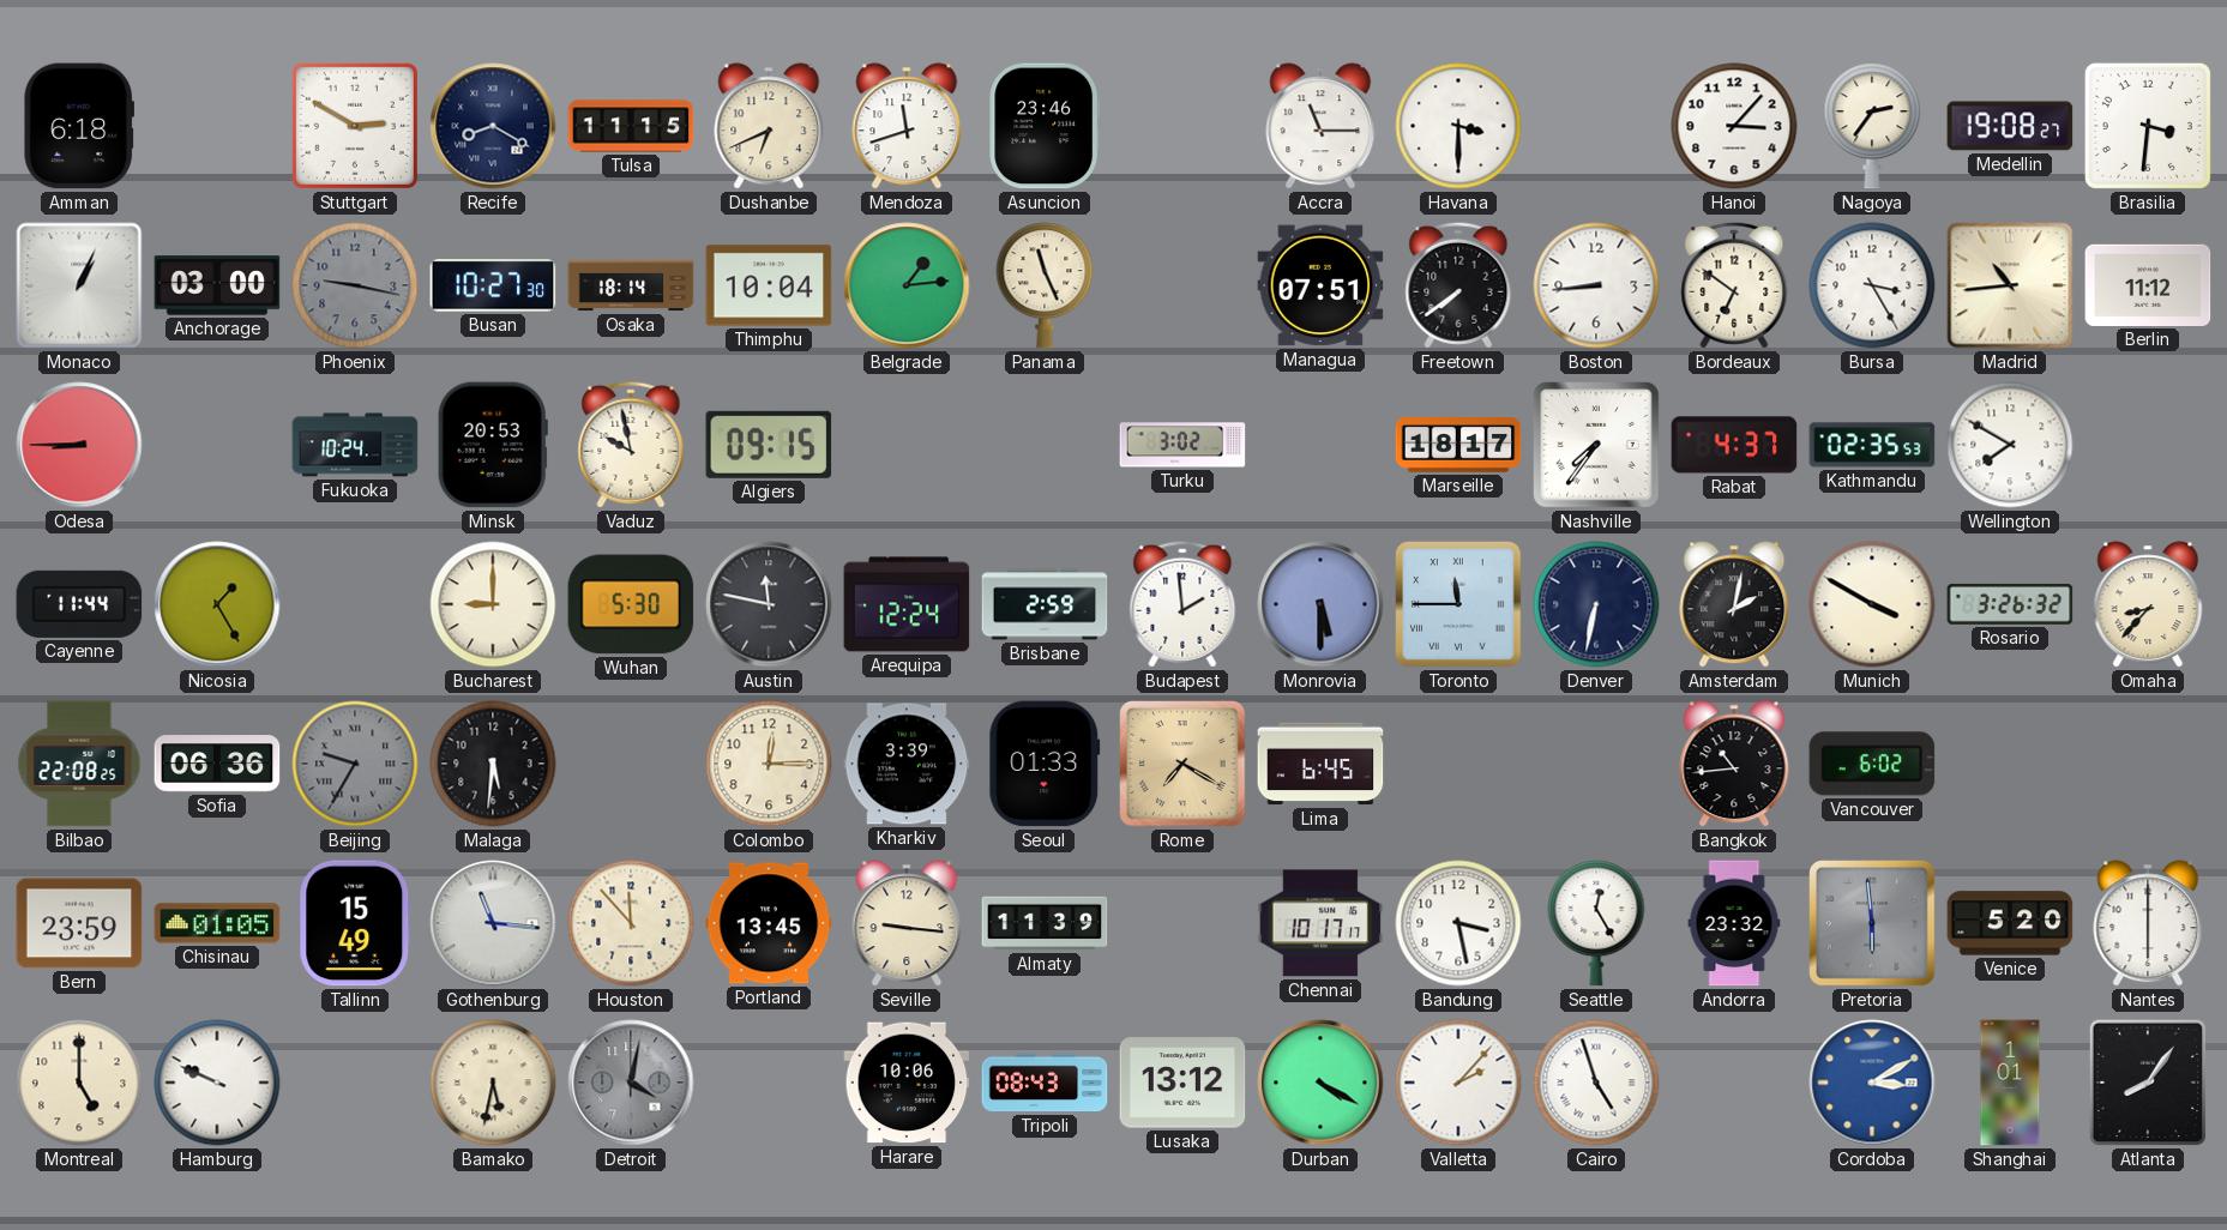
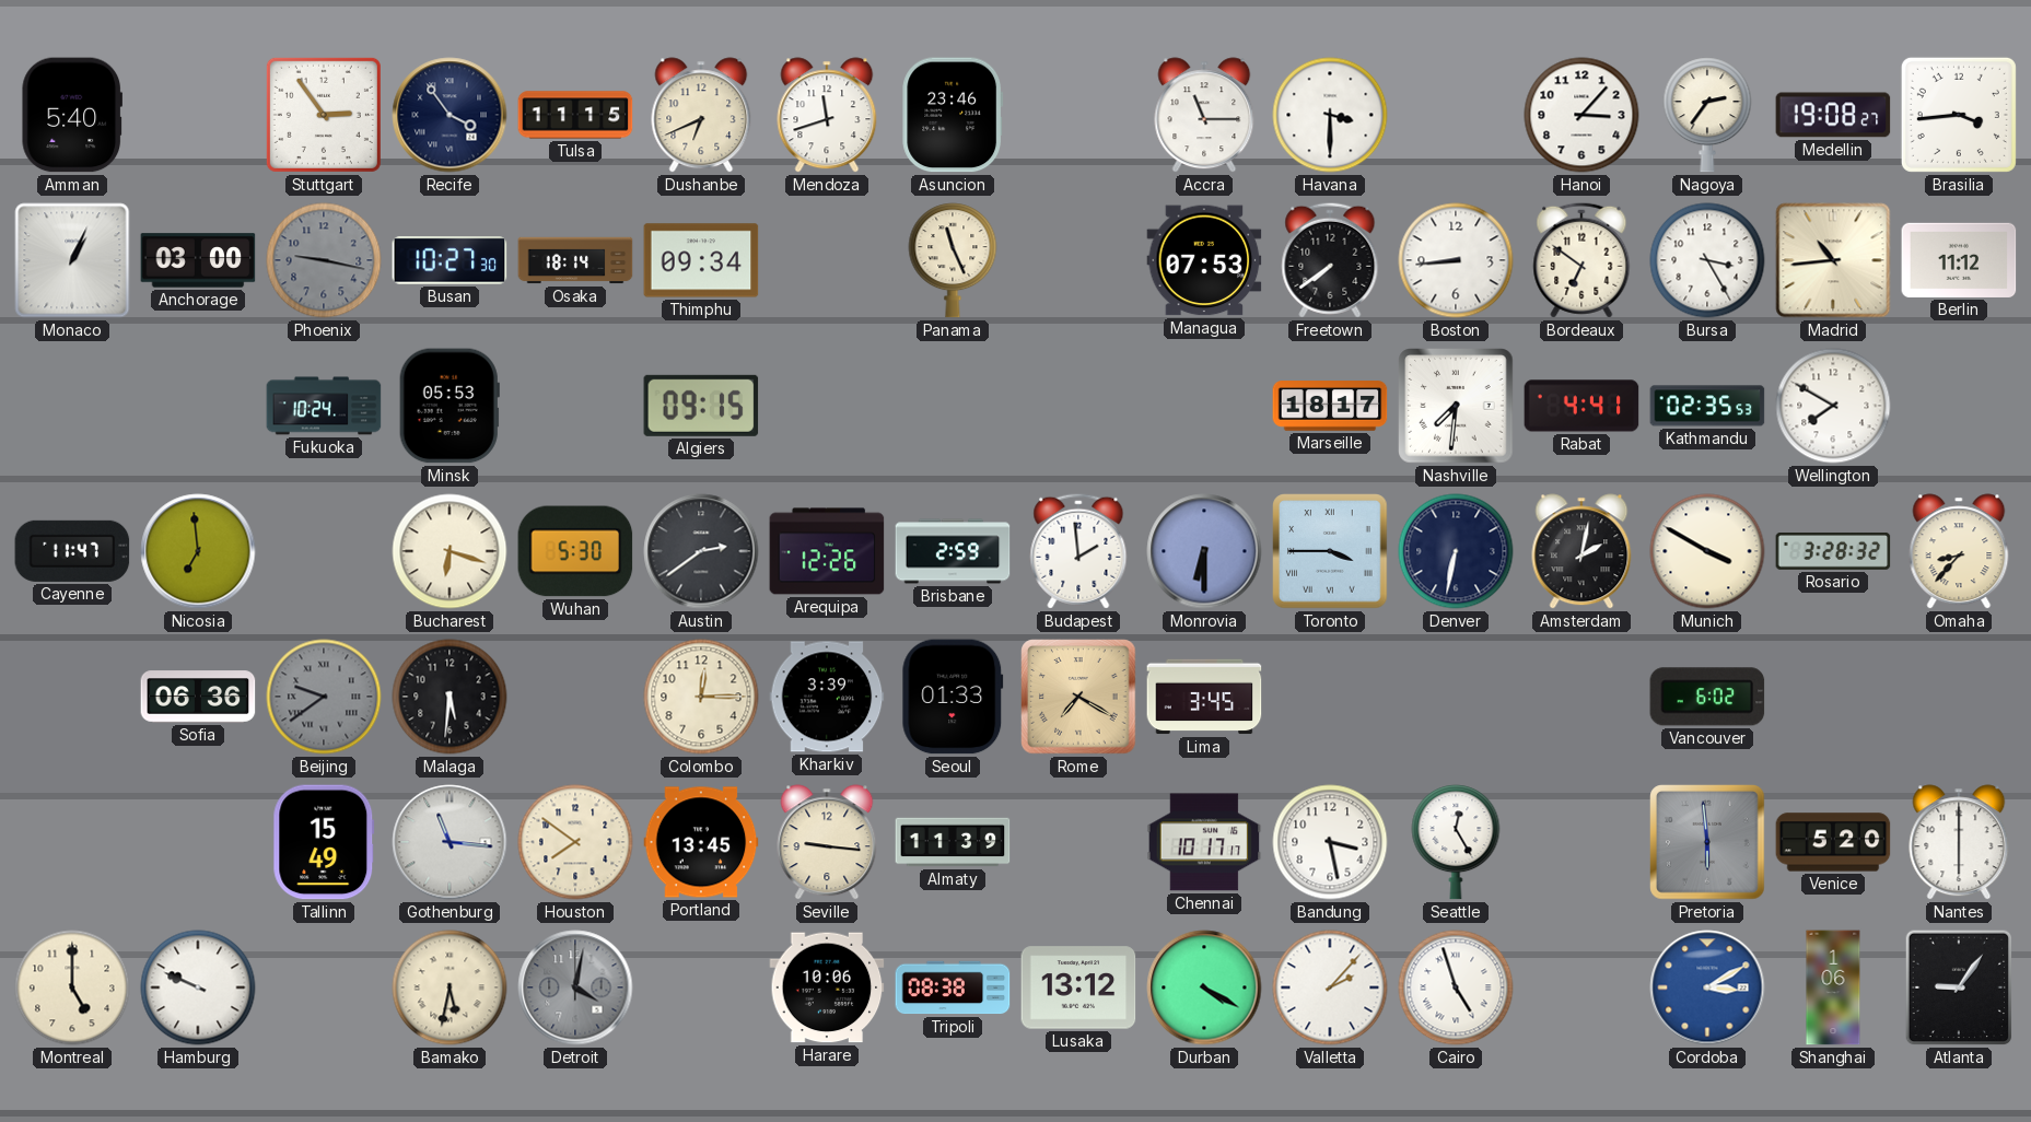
Amman: 6:18 -> 5:40 (71, 115)
Stuttgart: 2:50 -> 2:54 (324, 115)
Recife: 8:20 -> 3:54 (450, 115)
Brasilia: 3:31 -> 3:44 (1959, 115)
Thimphu: 10:04 -> 09:34 (701, 260)
Belgrade: 1:14 -> none (907, 285)
Managua: 07:51 -> 07:53 (1204, 260)
Odesa: 8:45 -> none (79, 445)
Minsk: 20:53 -> 05:53 (450, 406)
Vaduz: 9:58 -> none (631, 445)
Turku: 3:02 -> none (1182, 445)
Nashville: 7:36 -> 7:31 (1456, 406)
Rabat: 4:37 -> 4:41 (1581, 406)
Cayenne: 11:44 -> 11:47 (72, 551)
Nicosia: 1:25 -> 6:59 (198, 551)
Bucharest: 9:00 -> 6:18 (450, 551)
Austin: 11:47 -> 2:39 (701, 551)
Arequipa: 12:24 -> 12:26 (827, 551)
Monrovia: 5:30 -> 6:30 (1204, 551)
Toronto: 11:45 -> 3:45 (1330, 551)
Rosario: 3:26 -> 3:28 (1833, 551)
Bilbao: 22:08 -> none (79, 764)
Beijing: 9:35 -> 9:39 (324, 697)
Lima: 6:45 -> 3:45 (1204, 697)
Bangkok: 10:44 -> none (1734, 764)
Bern: 23:59 -> none (79, 923)
Chisinau: 01:05 -> none (217, 923)
Houston: 11:53 -> 7:51 (575, 842)
Andorra: 23:32 -> none (1734, 923)
Tripoli: 08:43 -> 08:38 (953, 987)
Shanghai: 1:01 -> 1:06 (1833, 987)
Atlanta: 8:06 -> 9:06 (1959, 987)
